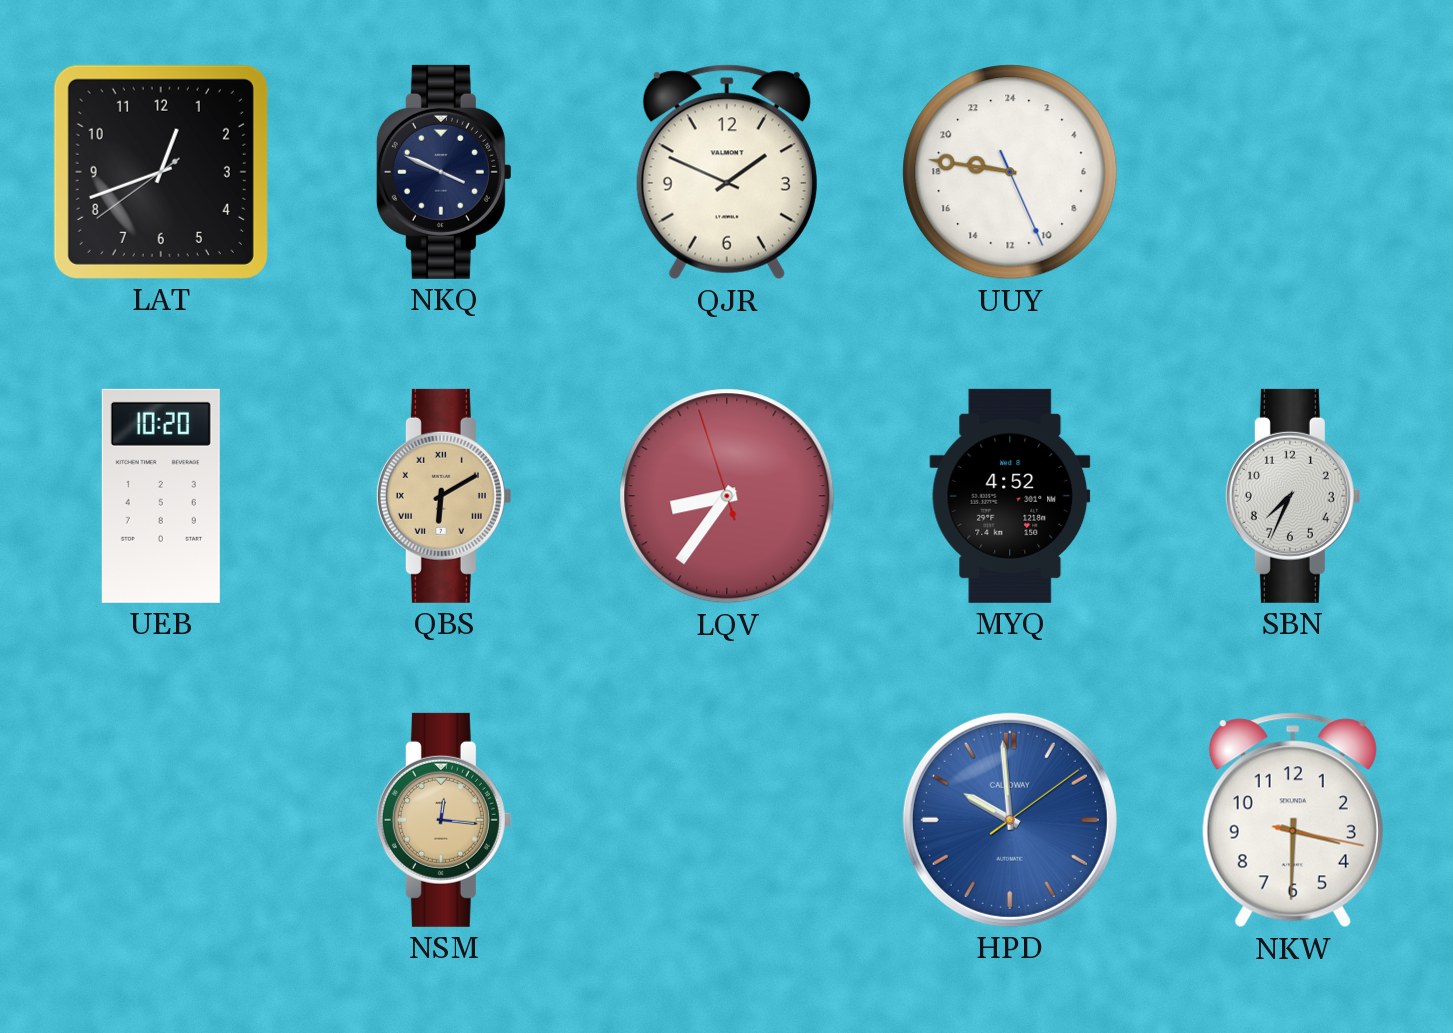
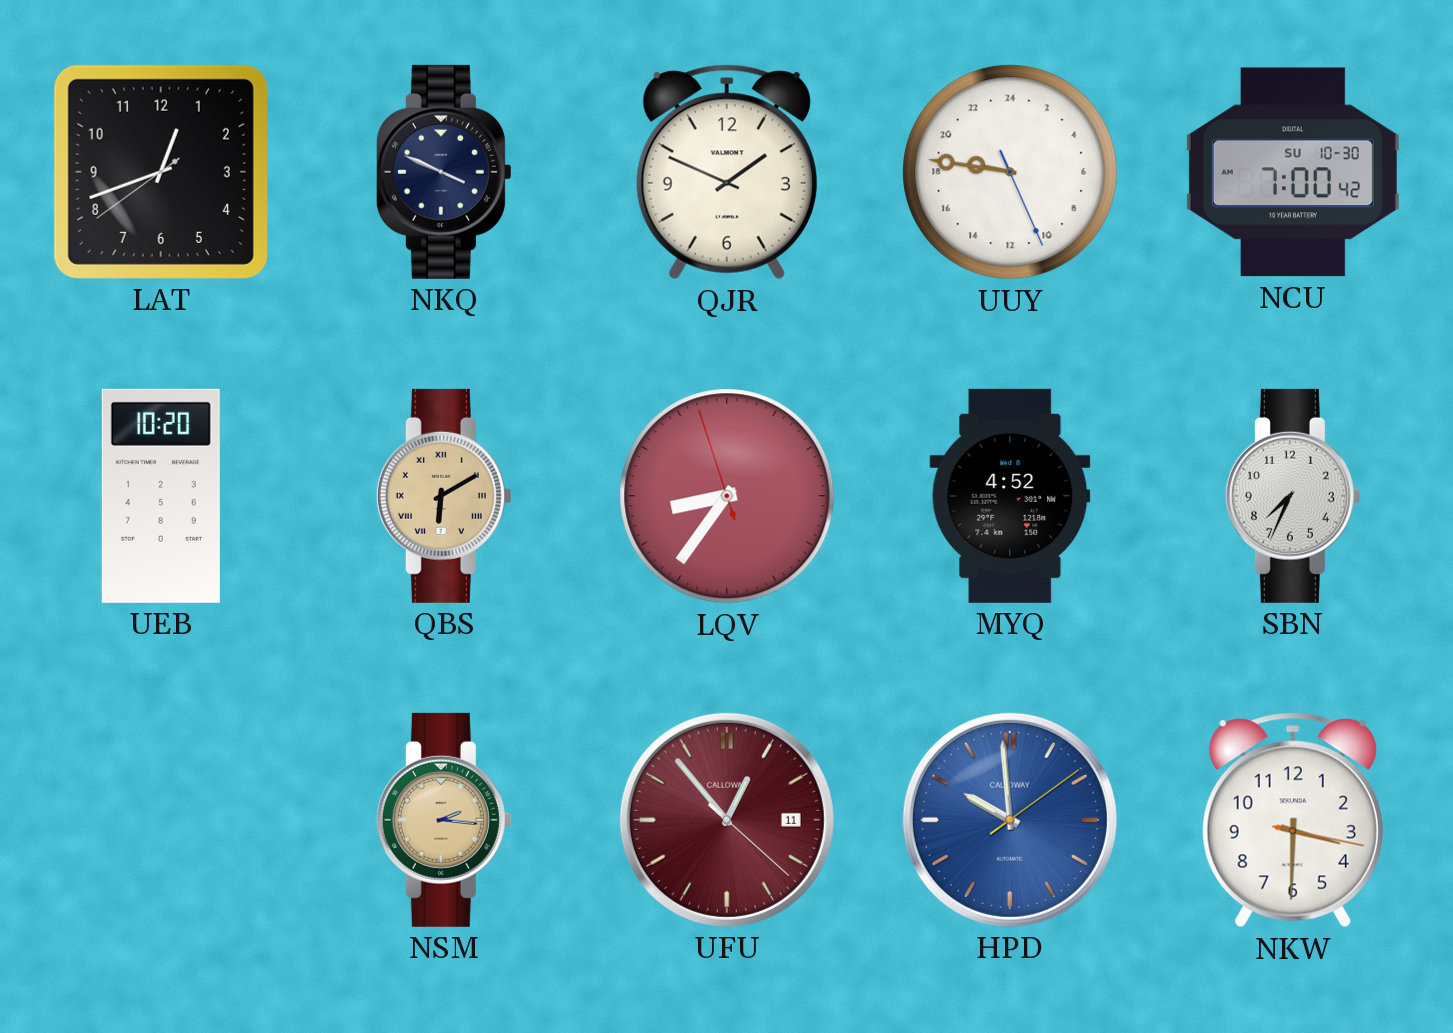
NCU: none -> 7:00 (1293, 172)
NSM: 12:16 -> 2:16 (444, 820)
UFU: none -> 12:53 (727, 820)
